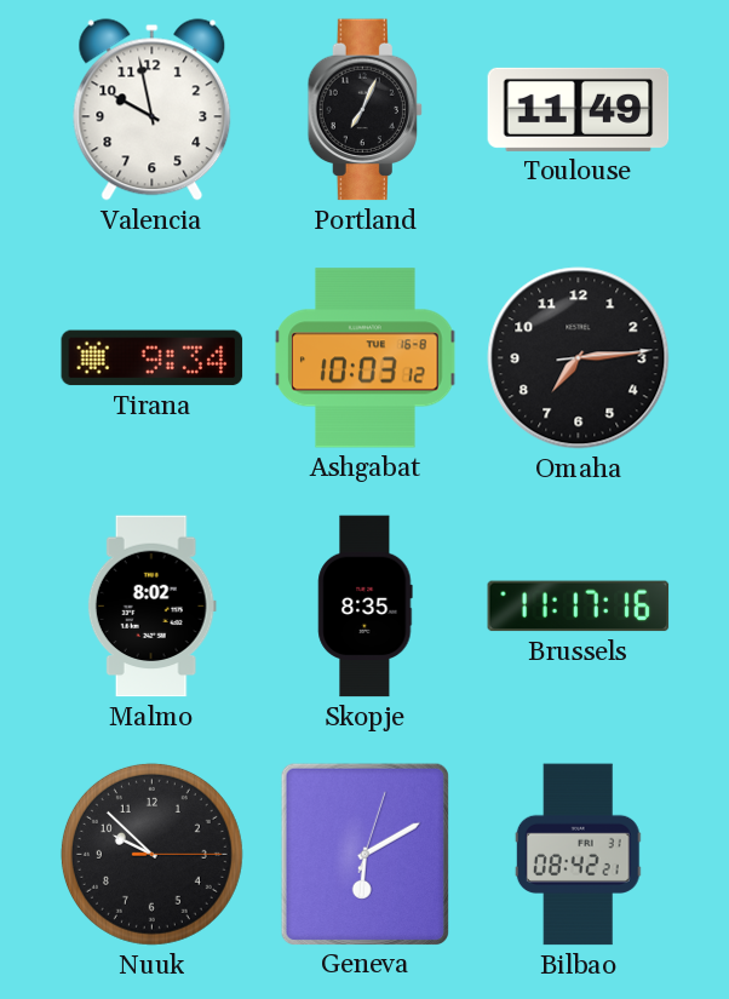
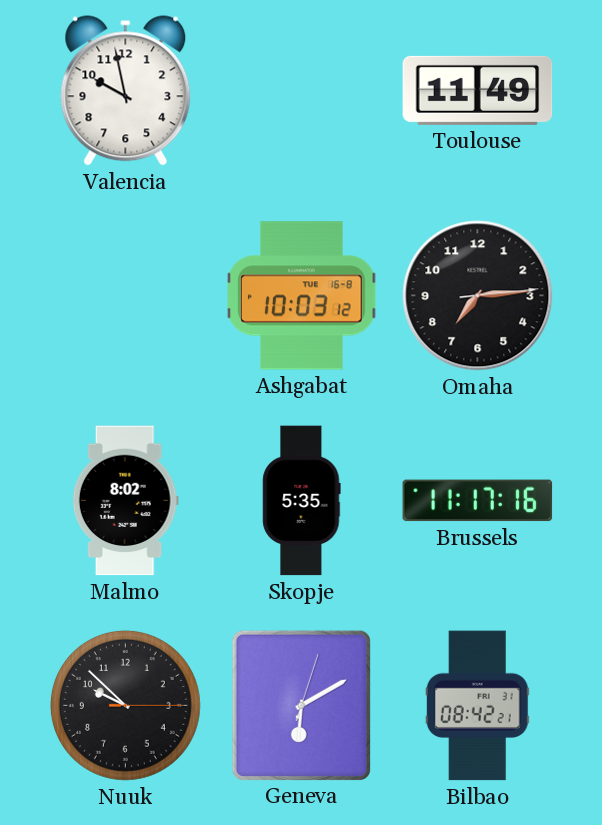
Portland: 7:04 -> none (364, 110)
Tirana: 9:34 -> none (153, 358)
Skopje: 8:35 -> 5:35 (302, 501)
